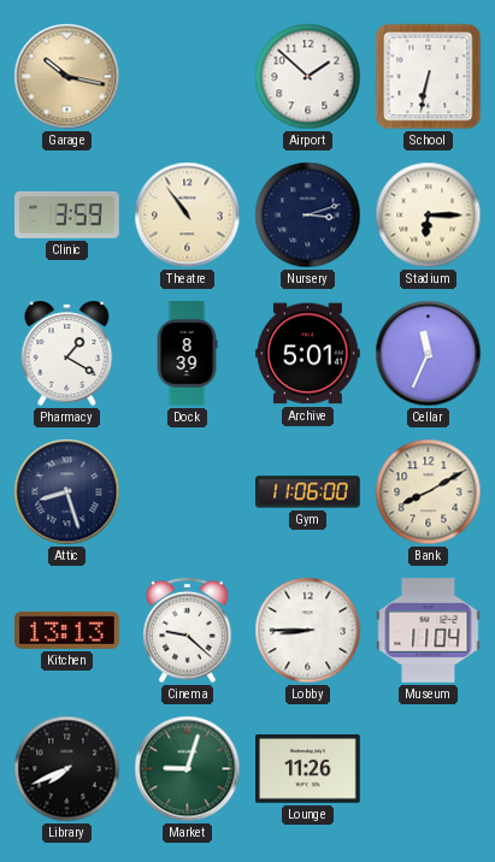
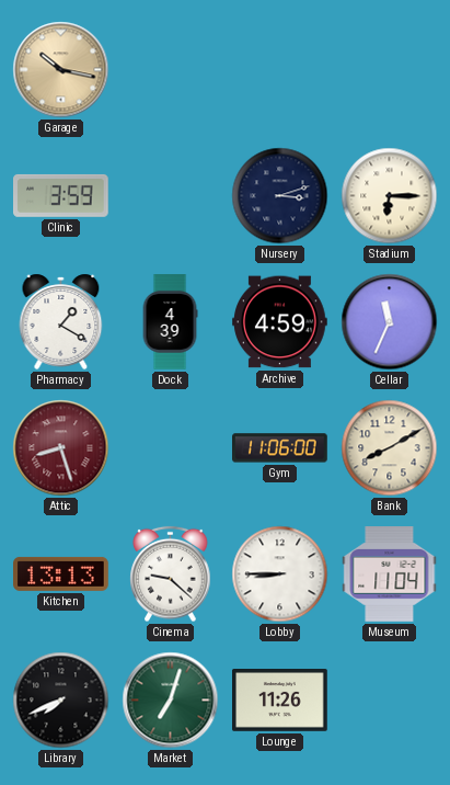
Airport: 1:52 -> none (308, 77)
School: 6:32 -> none (429, 77)
Theatre: 10:54 -> none (188, 215)
Dock: 8:39 -> 4:39 (170, 322)
Archive: 5:01 -> 4:59 (280, 322)
Attic dial: navy -> burgundy (61, 448)
Market: 9:03 -> 7:03 (171, 701)
